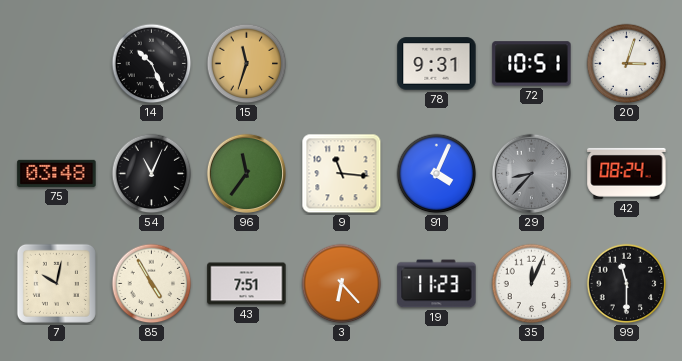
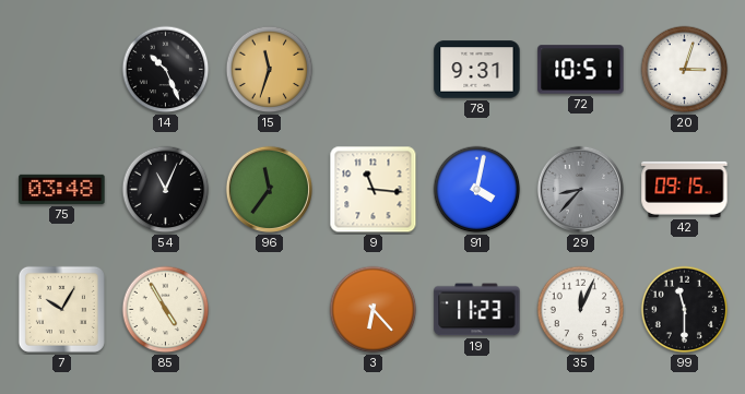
91: 4:04 -> 4:02 (477, 190)
42: 08:24 -> 09:15 (685, 189)
7: 10:02 -> 10:05 (61, 309)
43: 7:51 -> none (247, 284)
